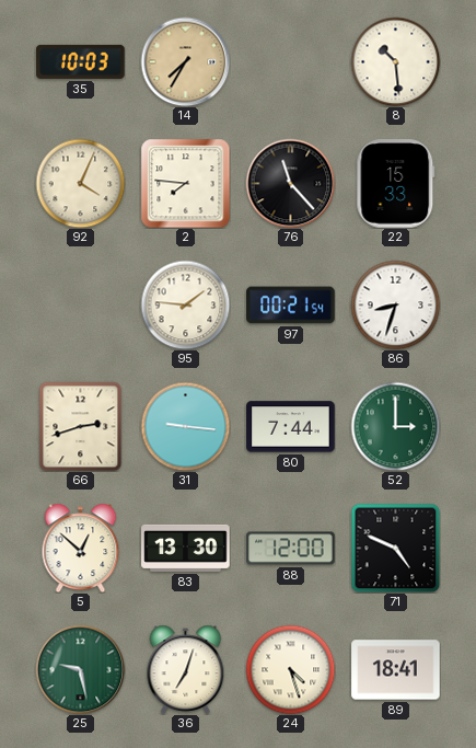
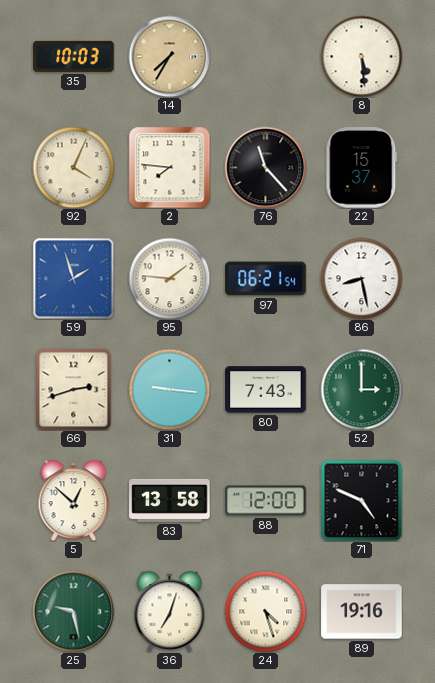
8: 10:29 -> 5:29 (361, 56)
22: 15:33 -> 15:37 (362, 168)
59: none -> 1:57 (73, 278)
97: 00:21 -> 06:21 (266, 279)
86: 8:33 -> 8:28 (361, 278)
80: 7:44 -> 7:43 (266, 390)
83: 13:30 -> 13:58 (170, 500)
89: 18:41 -> 19:16 (362, 612)
